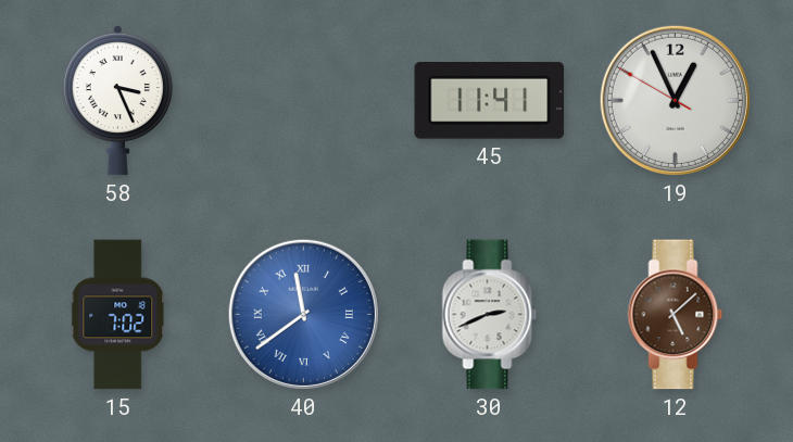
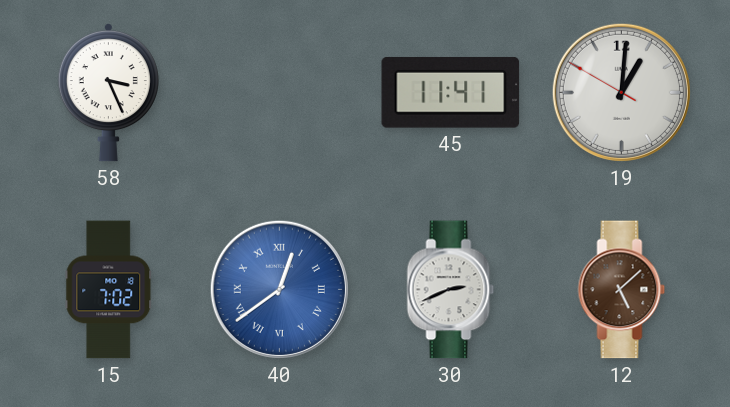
19: 12:55 -> 1:00 (621, 92)
40: 11:39 -> 12:39 (279, 289)
